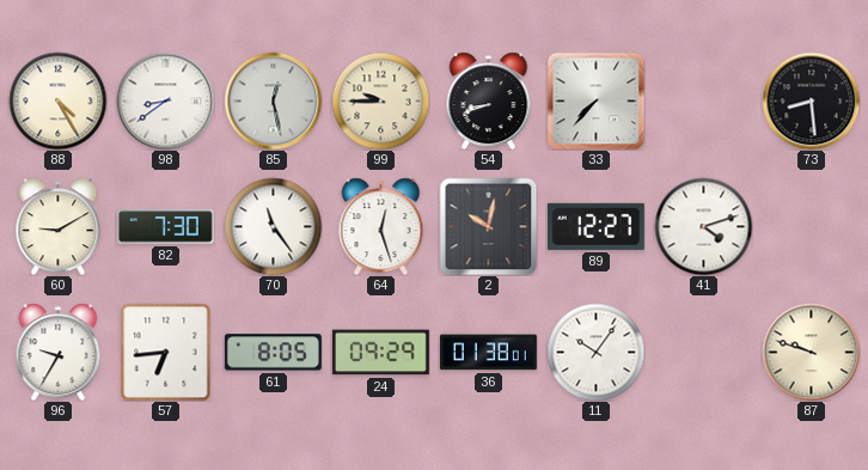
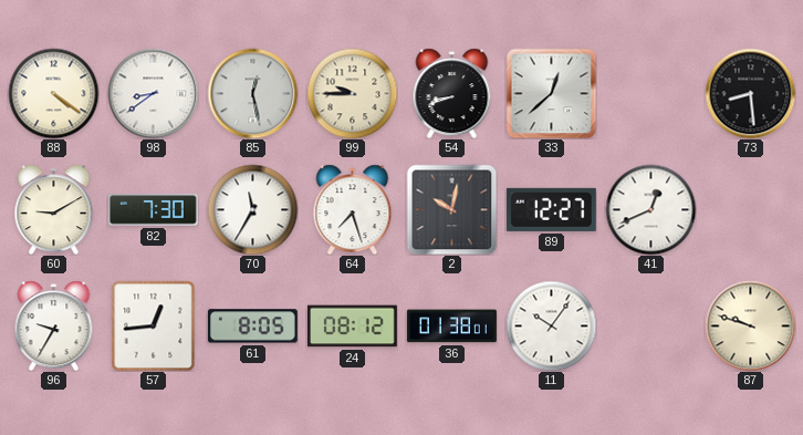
88: 4:25 -> 4:21 (53, 93)
33: 7:37 -> 12:38 (551, 93)
70: 11:24 -> 11:35 (252, 209)
64: 12:27 -> 7:27 (353, 209)
41: 4:12 -> 12:41 (650, 209)
57: 6:44 -> 12:44 (154, 325)
24: 09:29 -> 08:12 (352, 327)
